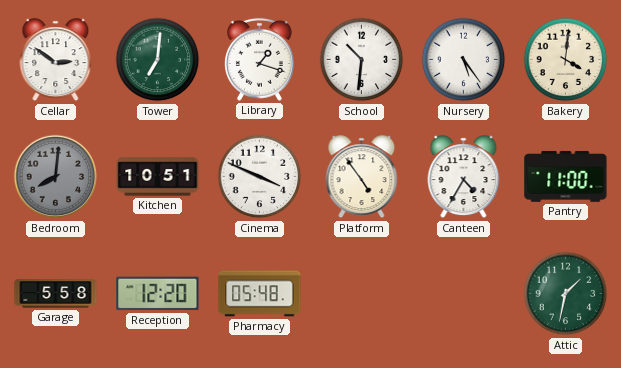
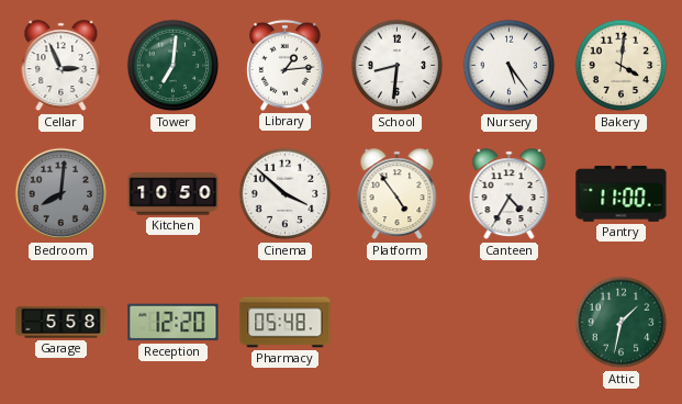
Cellar: 2:51 -> 2:56 (62, 66)
Library: 1:18 -> 1:14 (284, 65)
School: 10:31 -> 8:31 (398, 66)
Kitchen: 10:51 -> 10:50 (174, 194)
Cinema: 3:49 -> 3:52 (286, 194)
